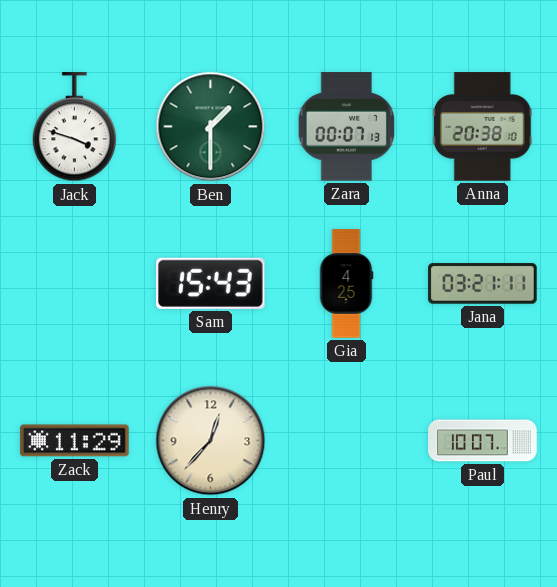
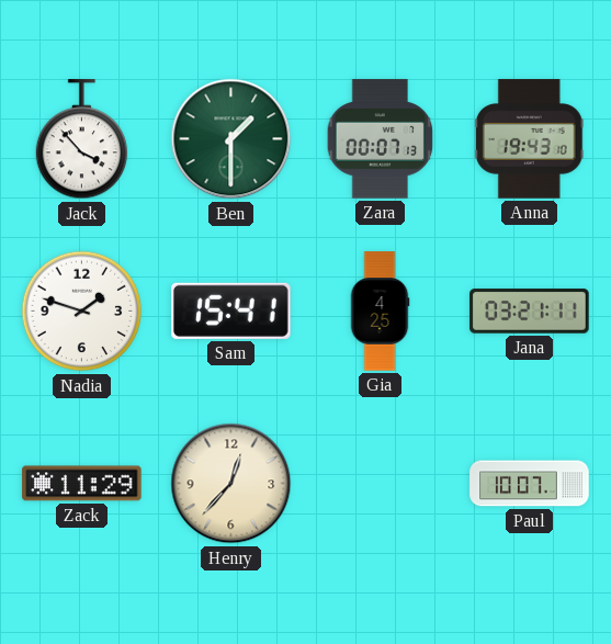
Jack: 3:48 -> 3:53 (82, 139)
Anna: 20:38 -> 19:43 (529, 139)
Nadia: none -> 1:48 (82, 312)
Sam: 15:43 -> 15:41 (231, 310)
